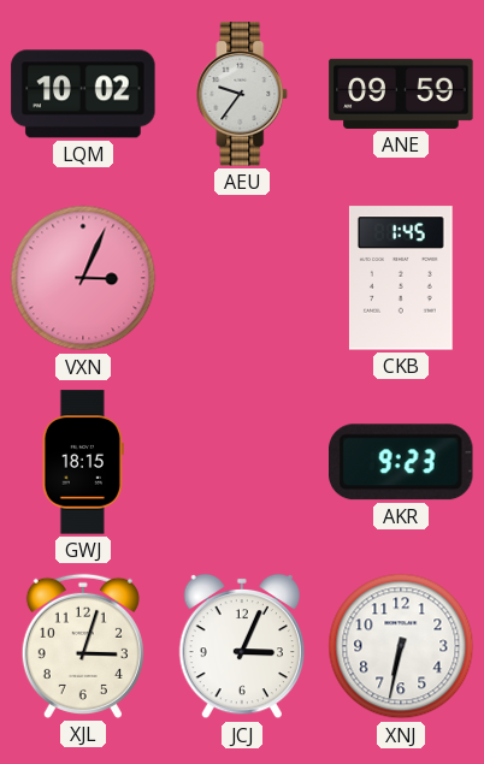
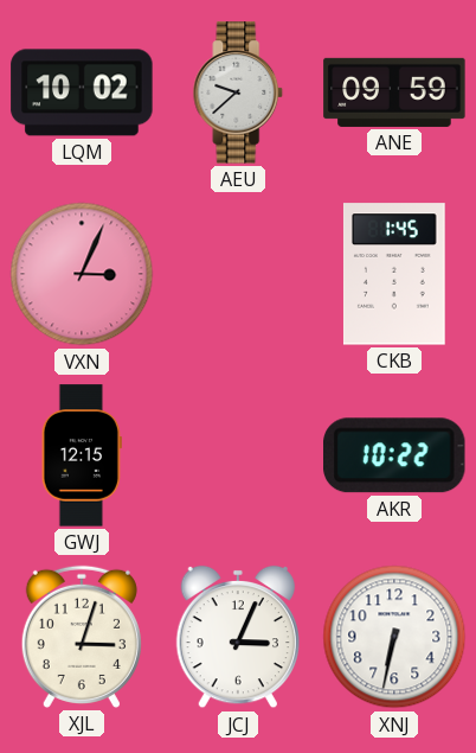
AEU: 9:36 -> 9:38 (238, 92)
GWJ: 18:15 -> 12:15 (82, 455)
AKR: 9:23 -> 10:22 (395, 455)
